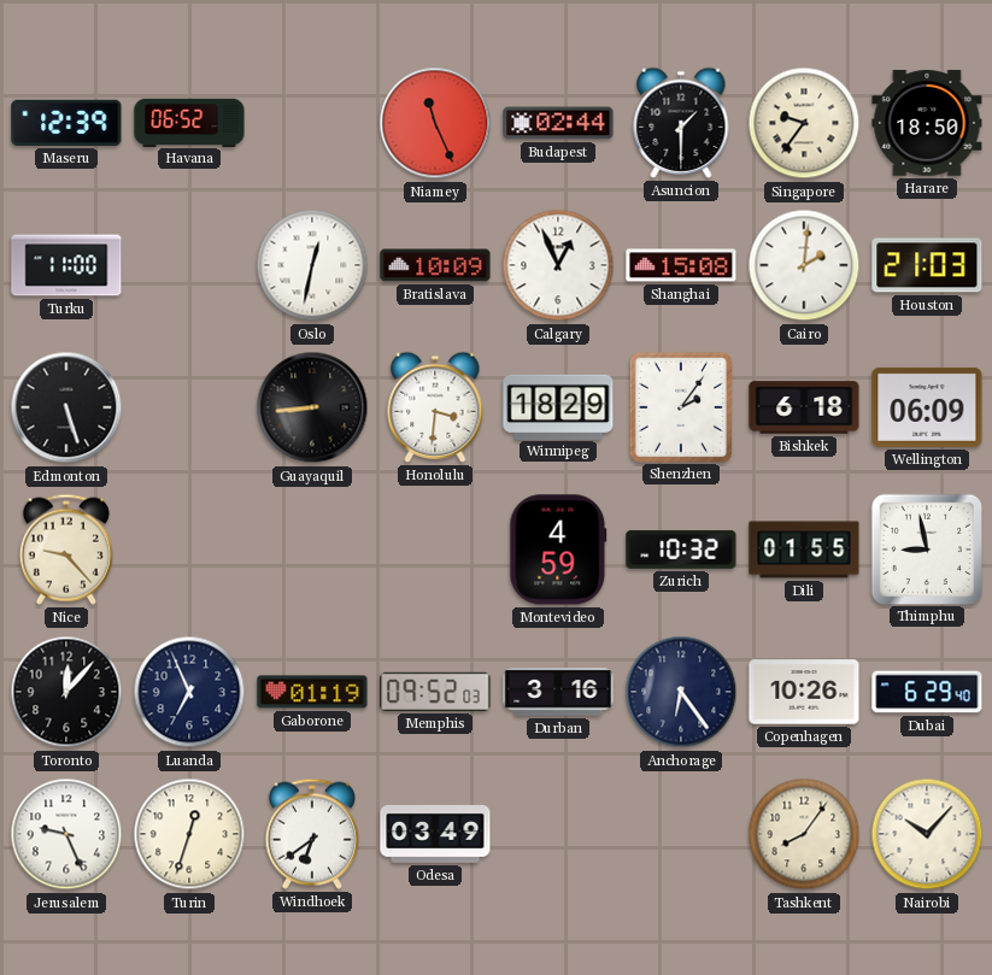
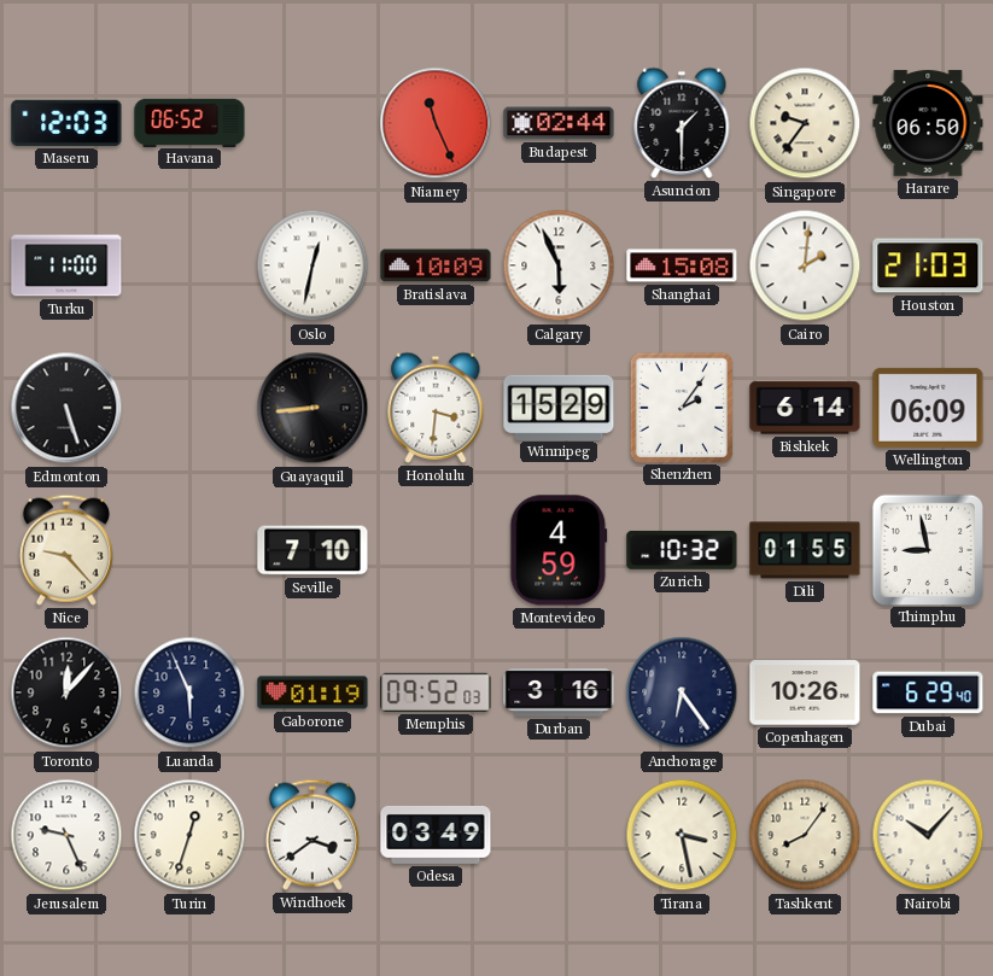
Maseru: 12:39 -> 12:03 (66, 123)
Harare: 18:50 -> 06:50 (928, 123)
Calgary: 12:56 -> 5:56 (559, 265)
Winnipeg: 18:29 -> 15:29 (559, 407)
Bishkek: 6:18 -> 6:14 (805, 408)
Seville: none -> 7:10 (312, 550)
Luanda: 6:56 -> 5:56 (189, 692)
Windhoek: 6:39 -> 3:39 (312, 835)
Tirana: none -> 3:28 (682, 835)
